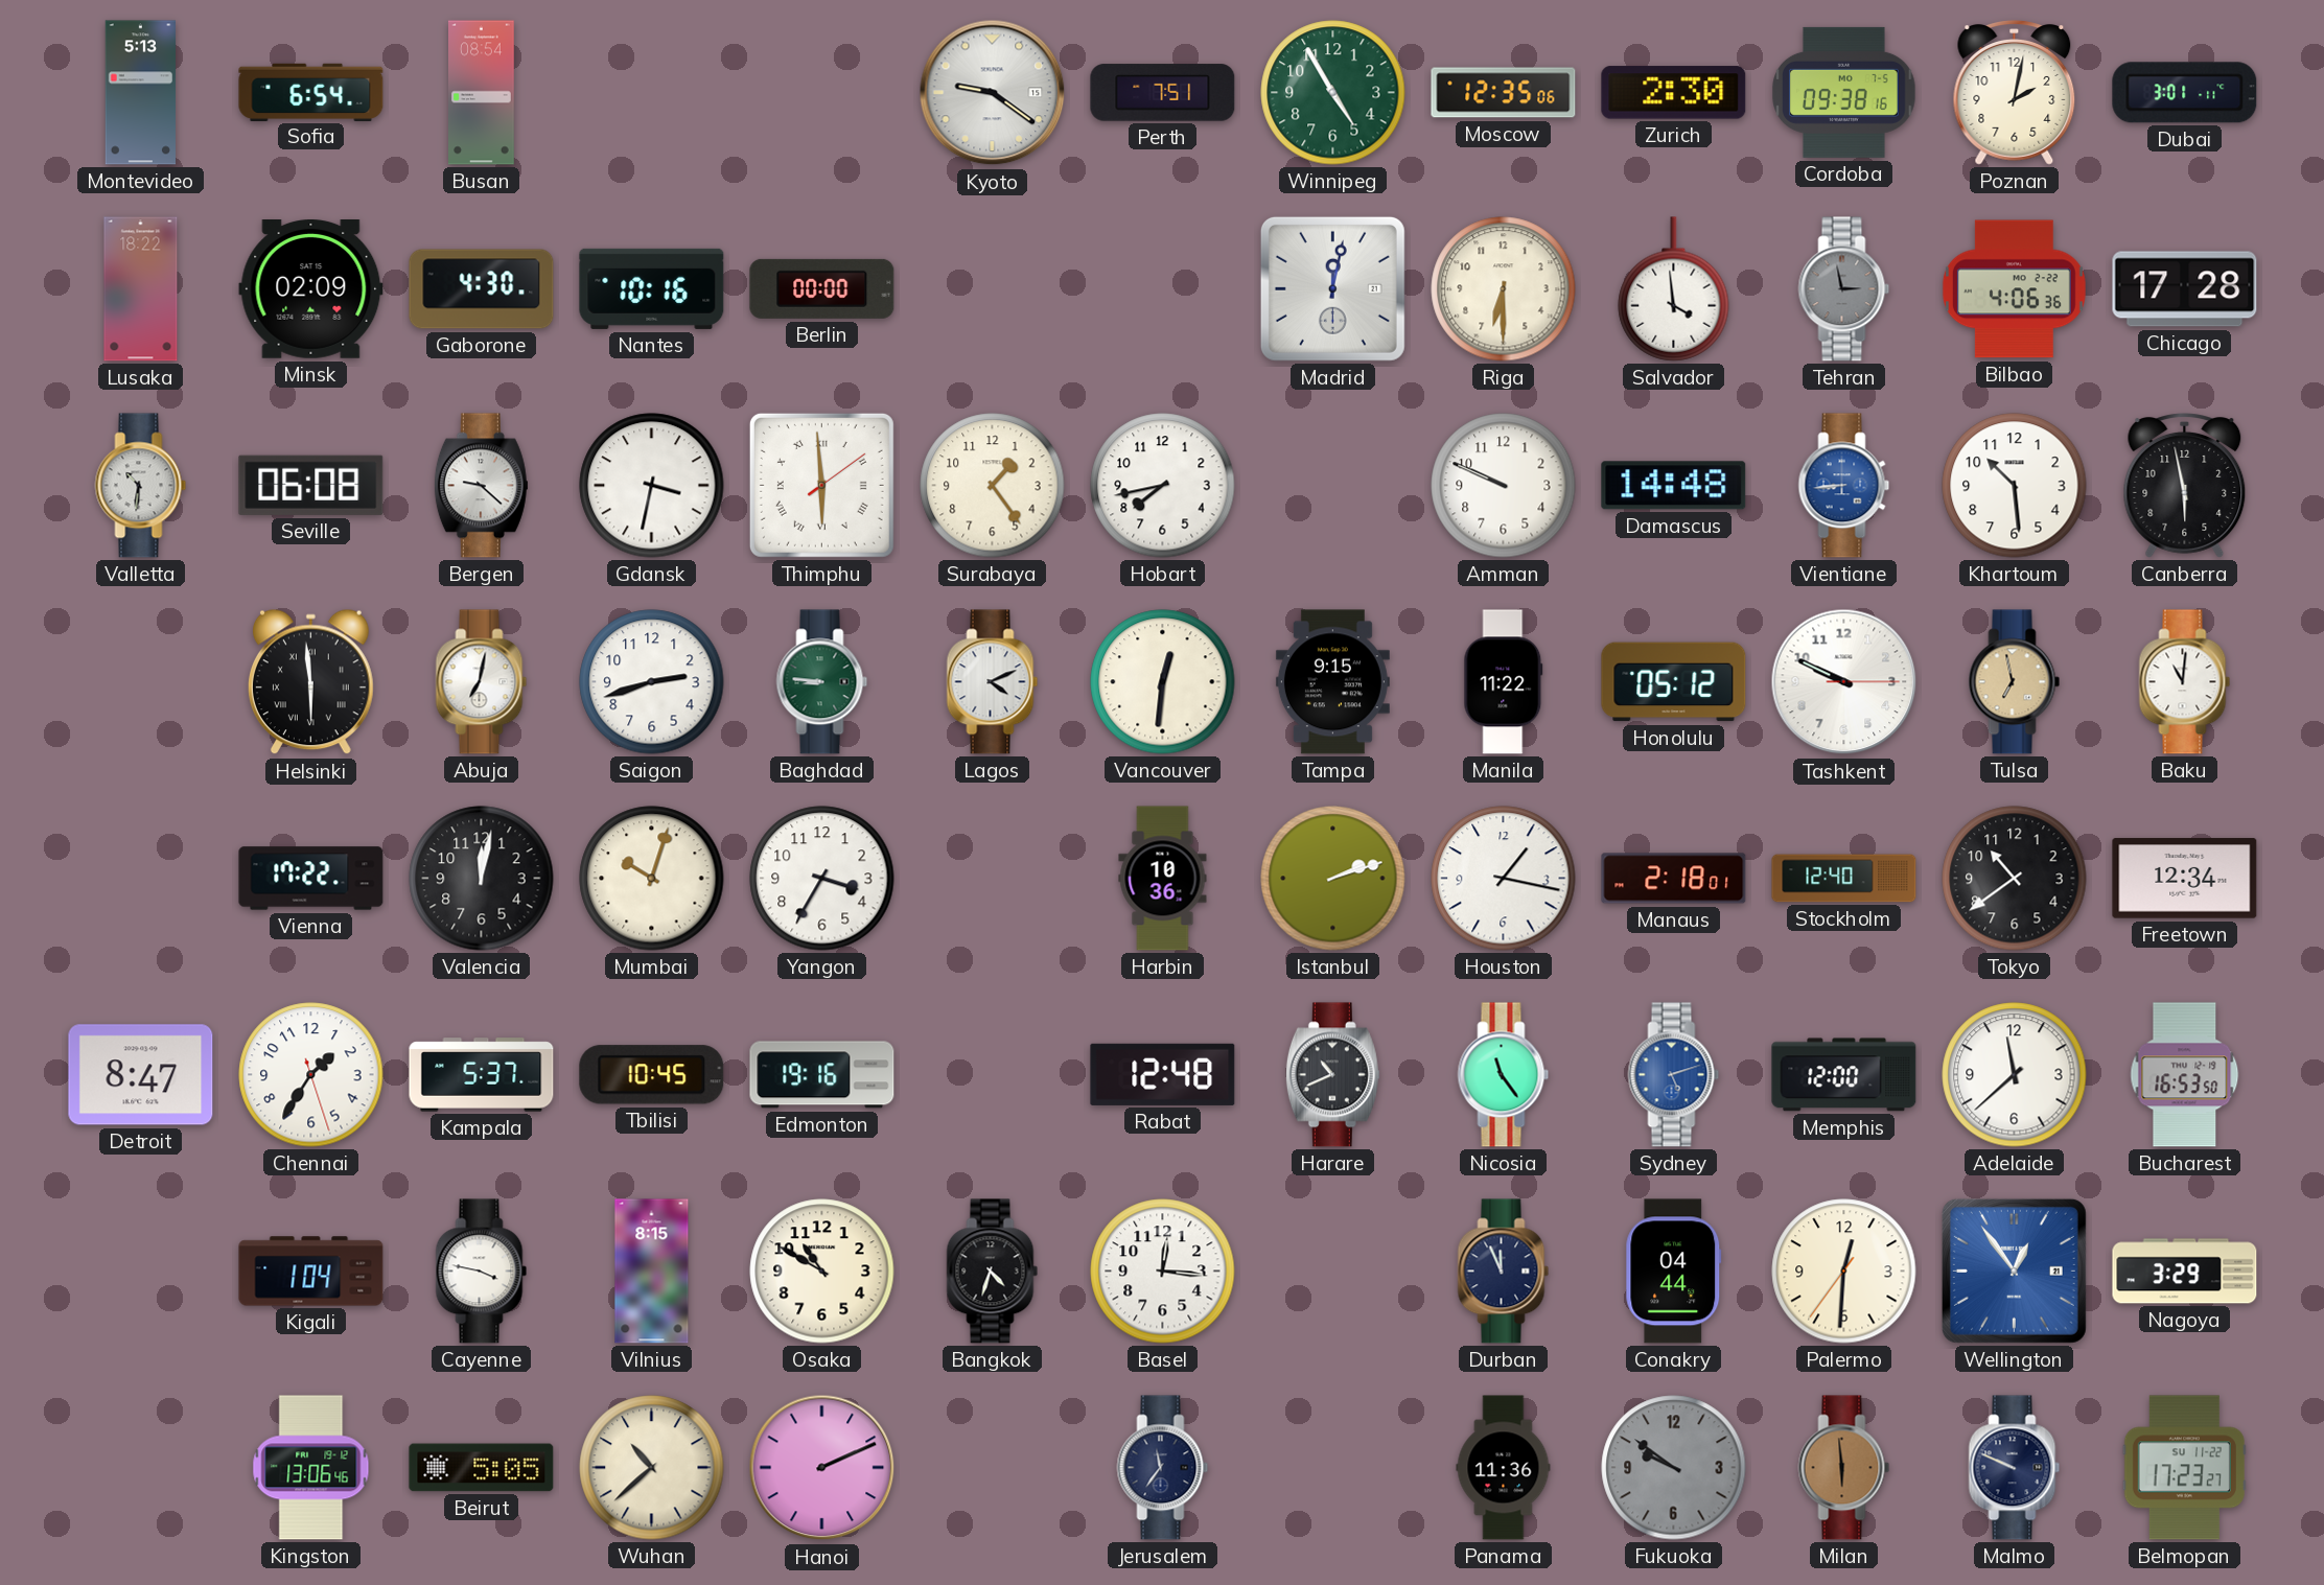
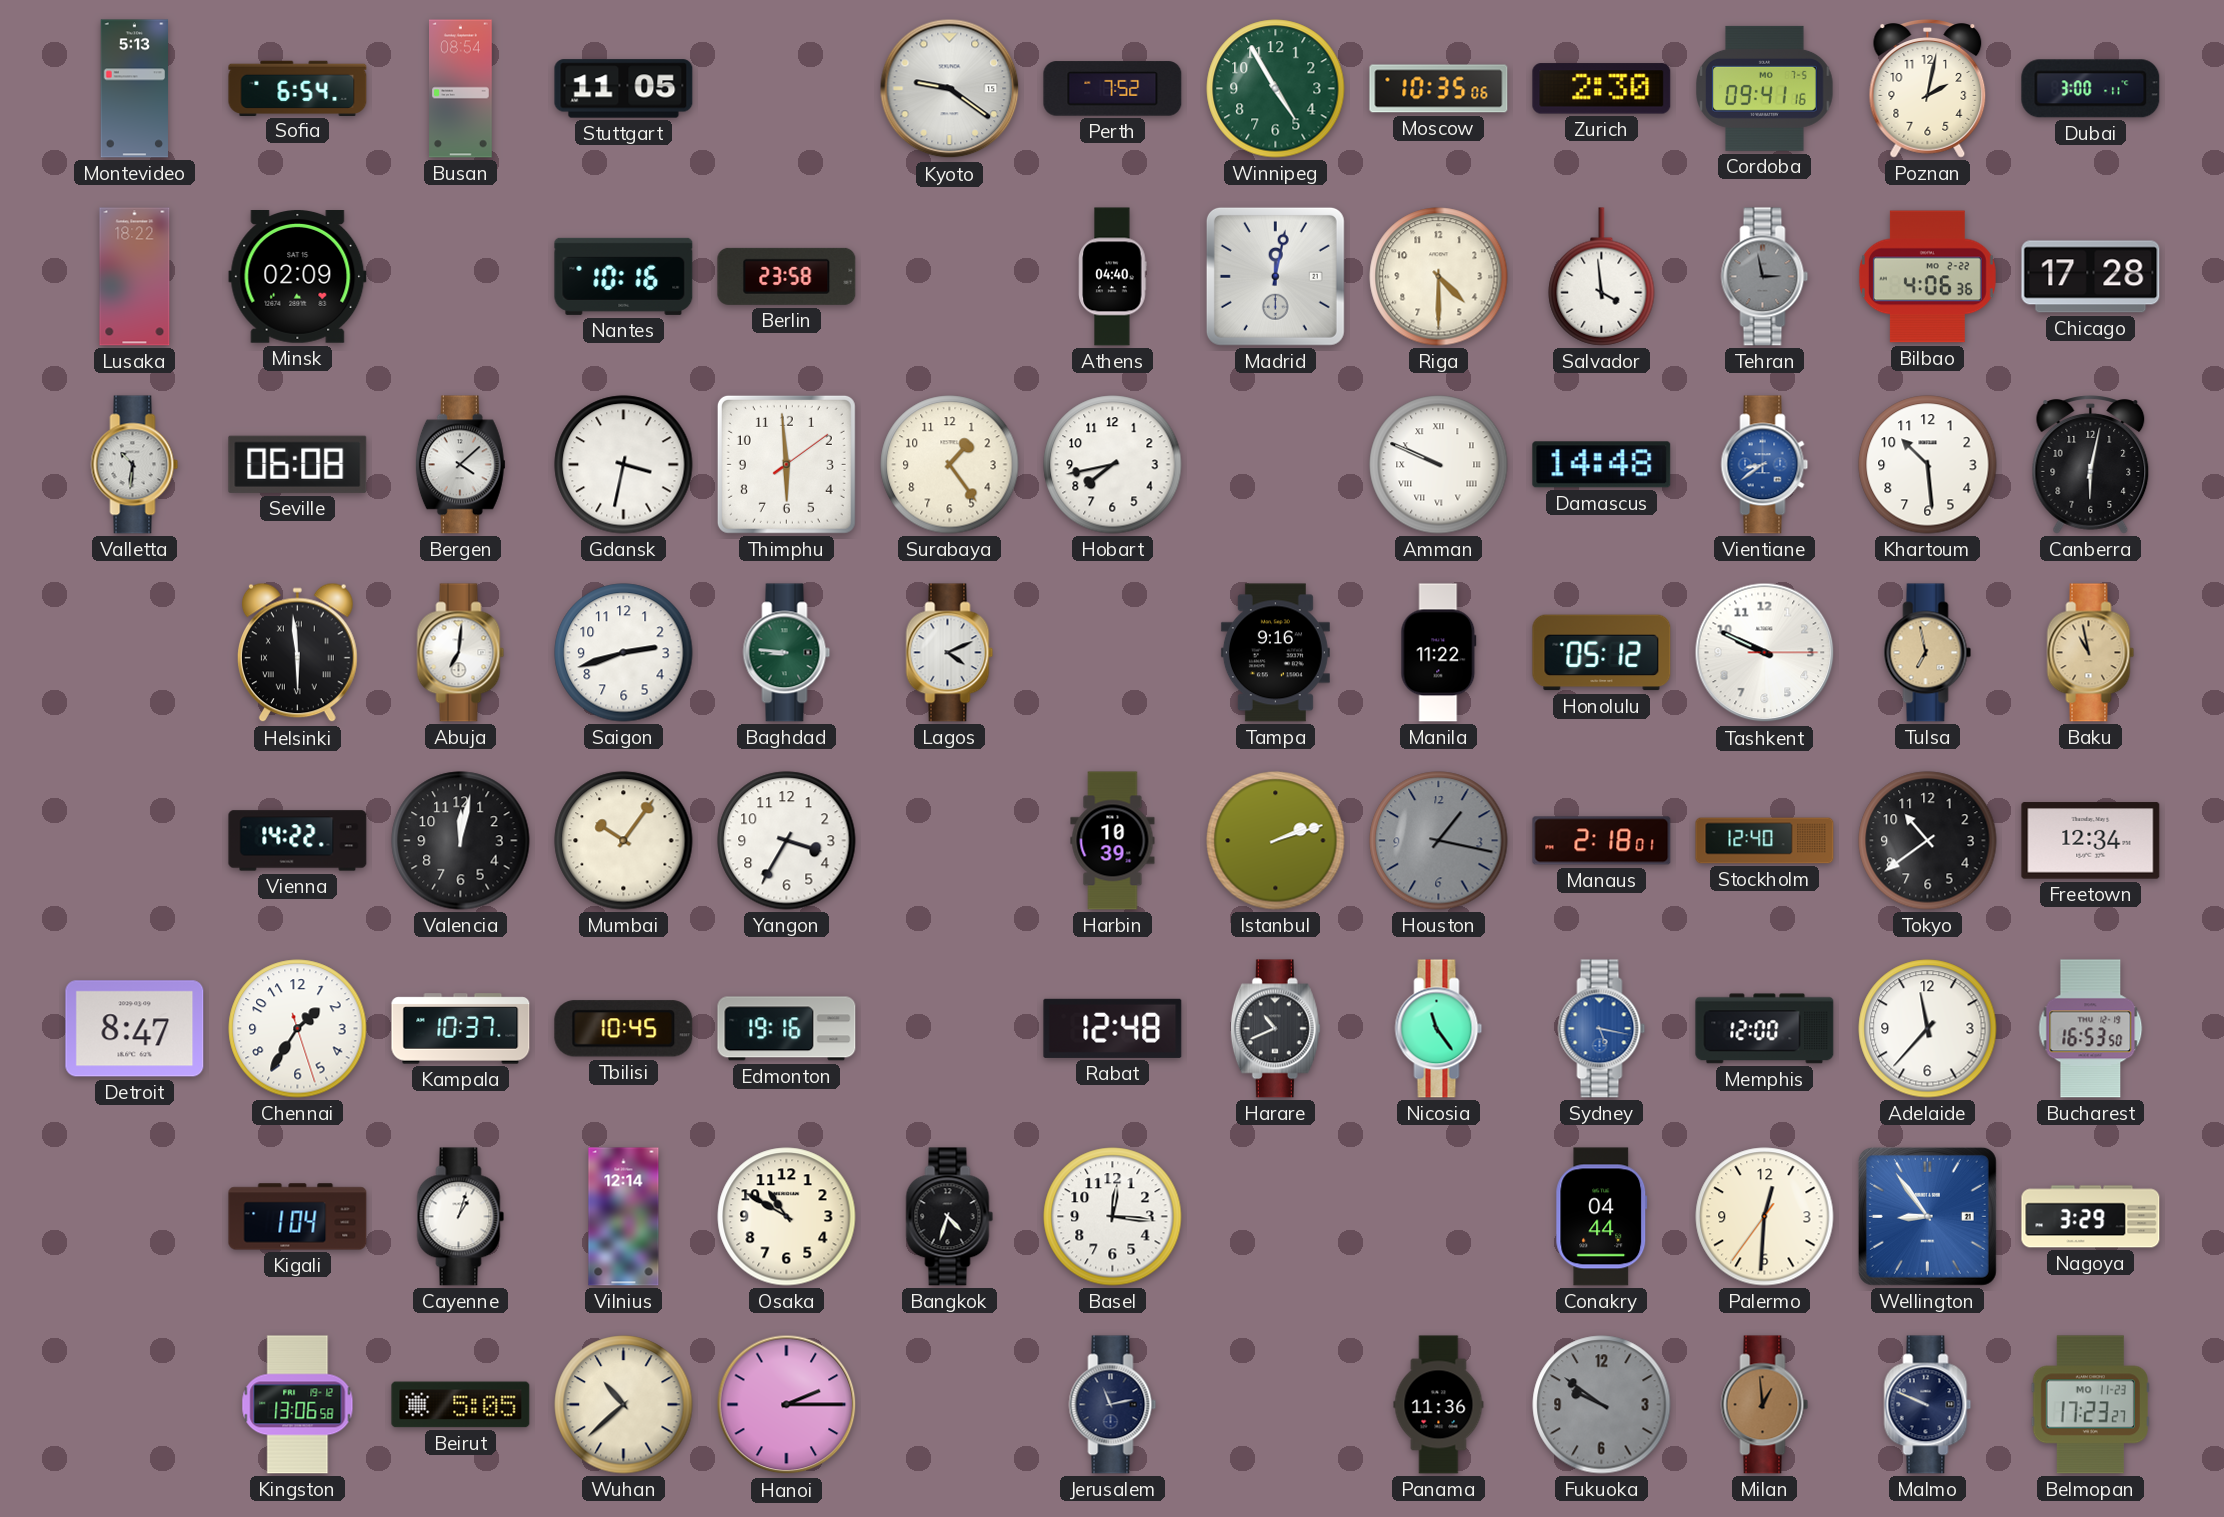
Stuttgart: none -> 11:05 (624, 89)
Perth: 7:51 -> 7:52 (1113, 89)
Moscow: 12:35 -> 10:35 (1439, 89)
Cordoba: 09:38 -> 09:41 (1765, 88)
Dubai: 3:01 -> 3:00 (2091, 89)
Gaborone: 4:30 -> none (482, 289)
Berlin: 00:00 -> 23:58 (787, 276)
Athens: none -> 04:40 (1113, 277)
Riga: 6:30 -> 4:30 (1439, 277)
Bergen: 9:22 -> 4:08 (460, 465)
Thimphu numerals: Roman -> Arabic (786, 464)
Amman numerals: Arabic -> Roman (1439, 465)
Vientiane: 8:44 -> 8:39 (1765, 465)
Canberra: 5:58 -> 6:02 (2091, 465)
Abuja: 7:02 -> 7:01 (461, 653)
Vancouver: 12:31 -> none (1163, 682)
Tampa: 9:15 -> 9:16 (1275, 653)
Baku: 11:01 -> 10:58 (2091, 653)
Baku dial: white -> champagne (2091, 653)
Vienna: 17:22 -> 14:22 (298, 841)
Mumbai: 10:03 -> 10:06 (624, 841)
Harbin: 10:36 -> 10:39 (1113, 841)
Houston dial: white -> grey (1439, 841)
Kampala: 5:37 -> 10:37 (461, 1029)
Sydney: 5:12 -> 5:17 (1602, 1029)
Adelaide: 11:38 -> 11:37 (1928, 1029)
Cayenne: 3:47 -> 1:03 (461, 1217)
Vilnius: 8:15 -> 12:14 (624, 1217)
Durban: 11:56 -> none (1504, 1272)
Wellington: 12:54 -> 8:54 (1927, 1216)
Kingston: 13:06:46 -> 13:06:58 (298, 1405)
Hanoi: 2:11 -> 2:15 (787, 1405)
Jerusalem: 11:36 -> 11:13 (1113, 1405)
Milan: 5:59 -> 12:59 (1765, 1405)
Belmopan date: SU 11-22 -> MO 11-23 (2090, 1405)
